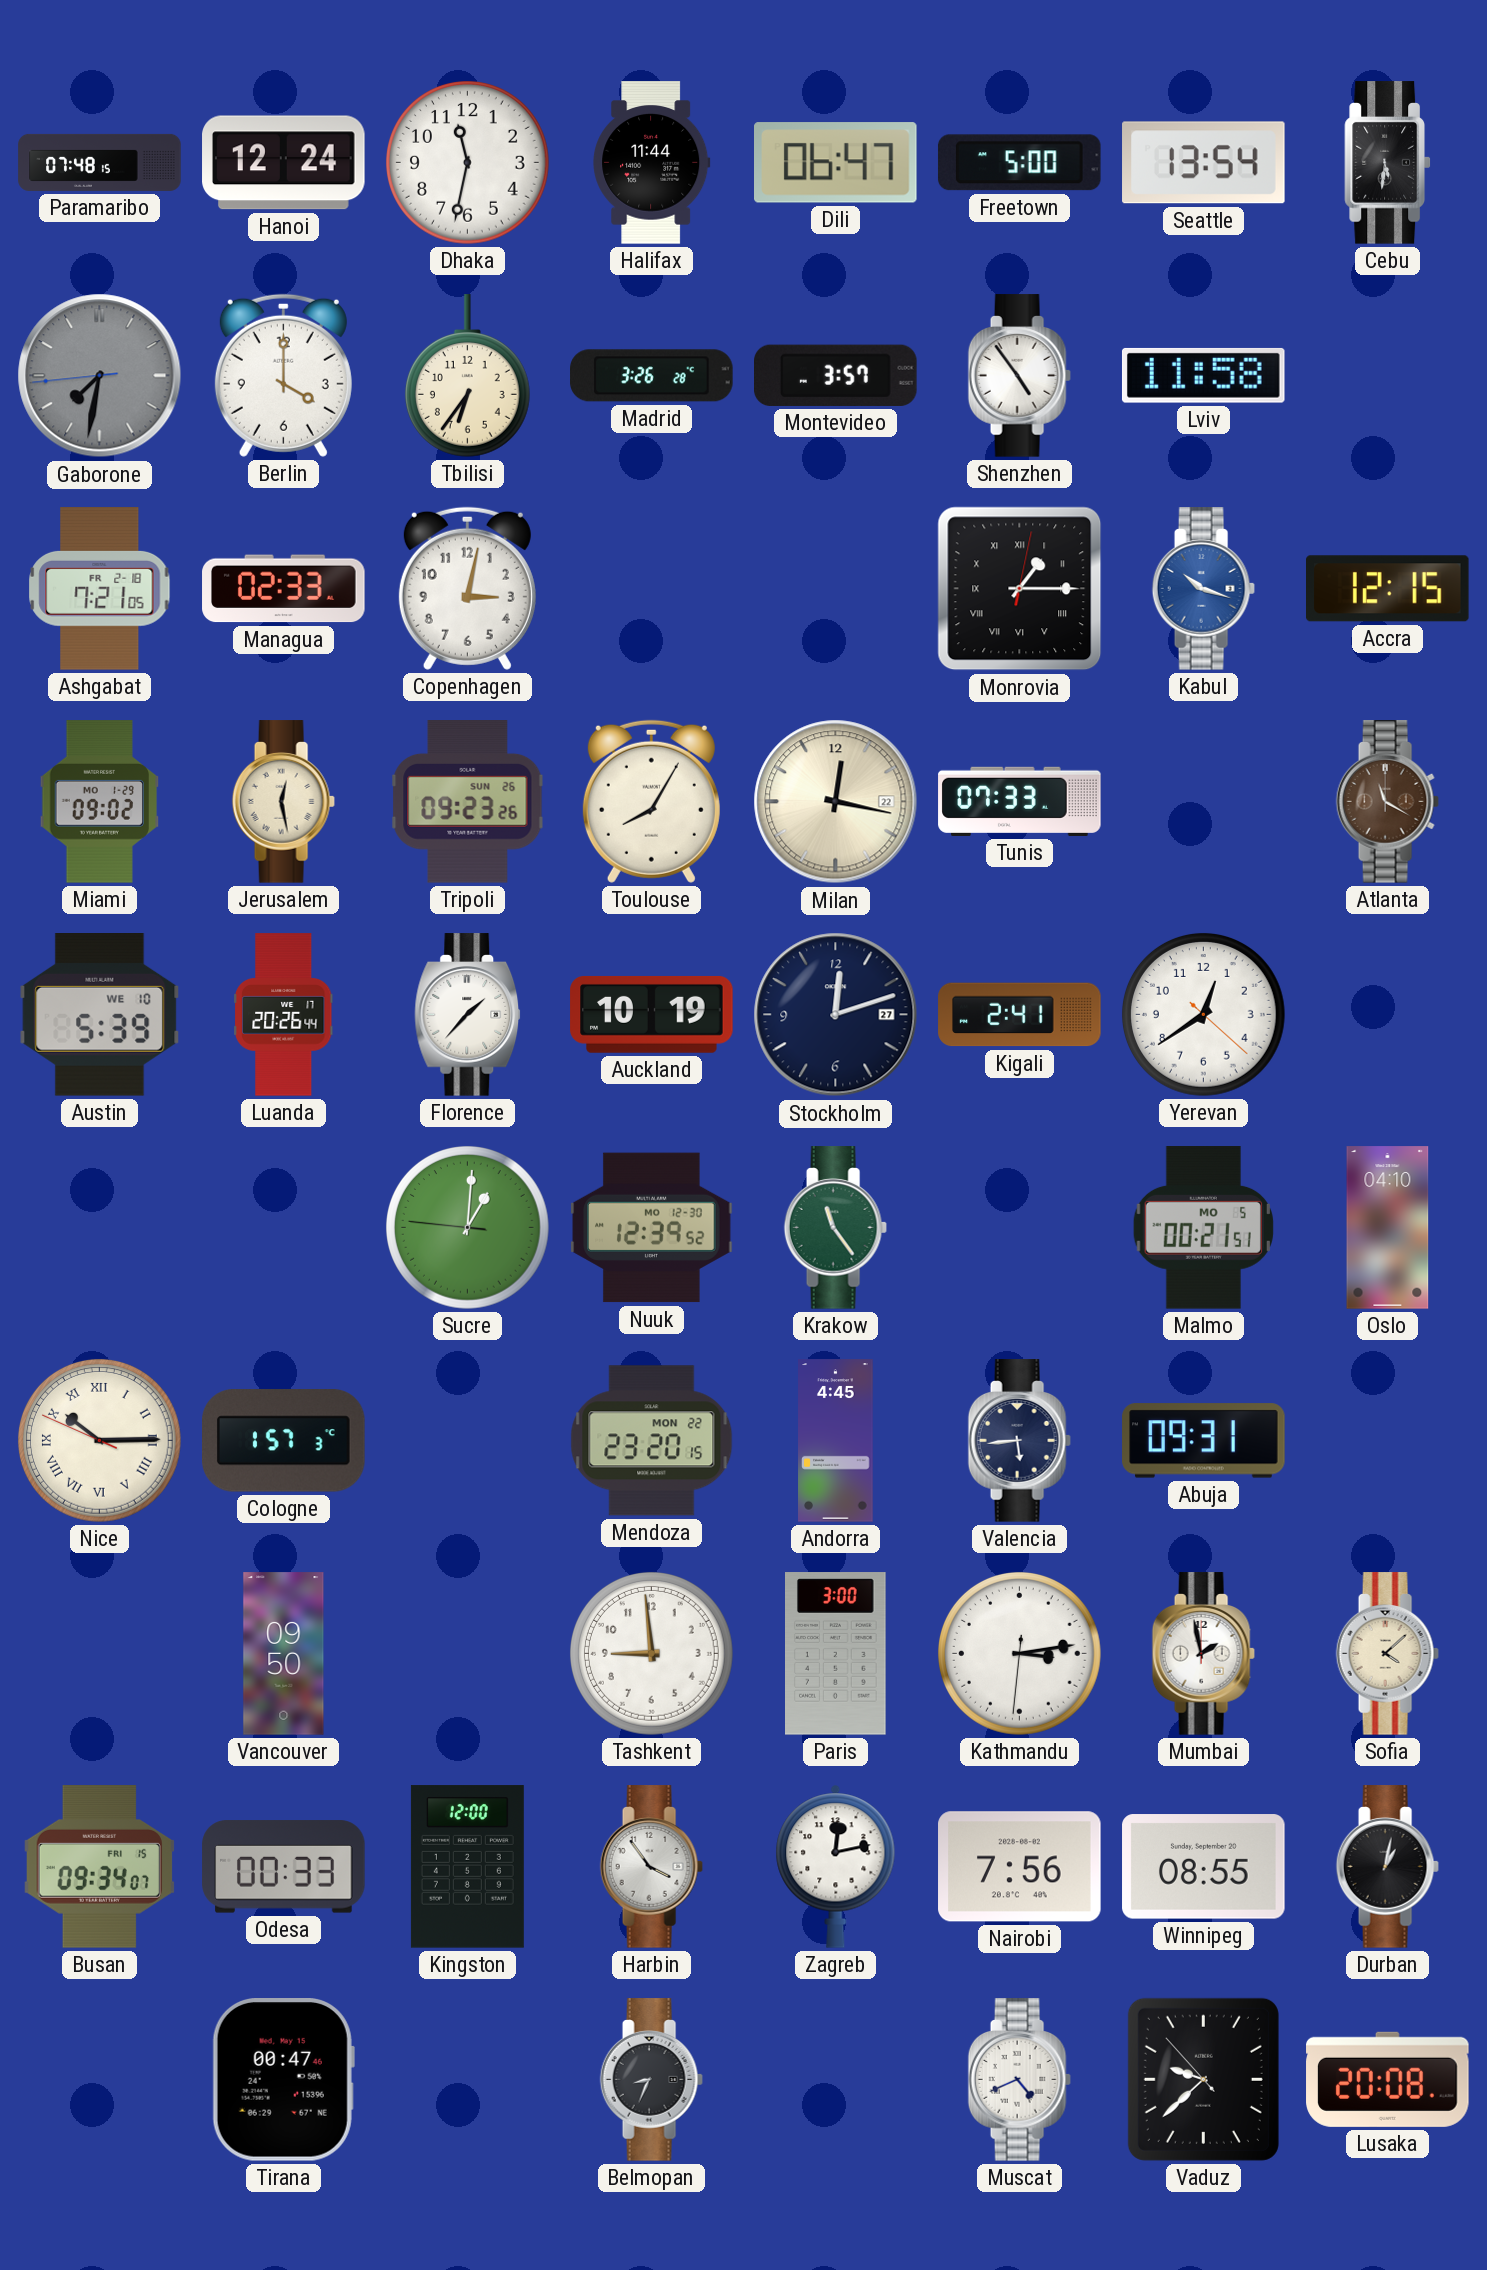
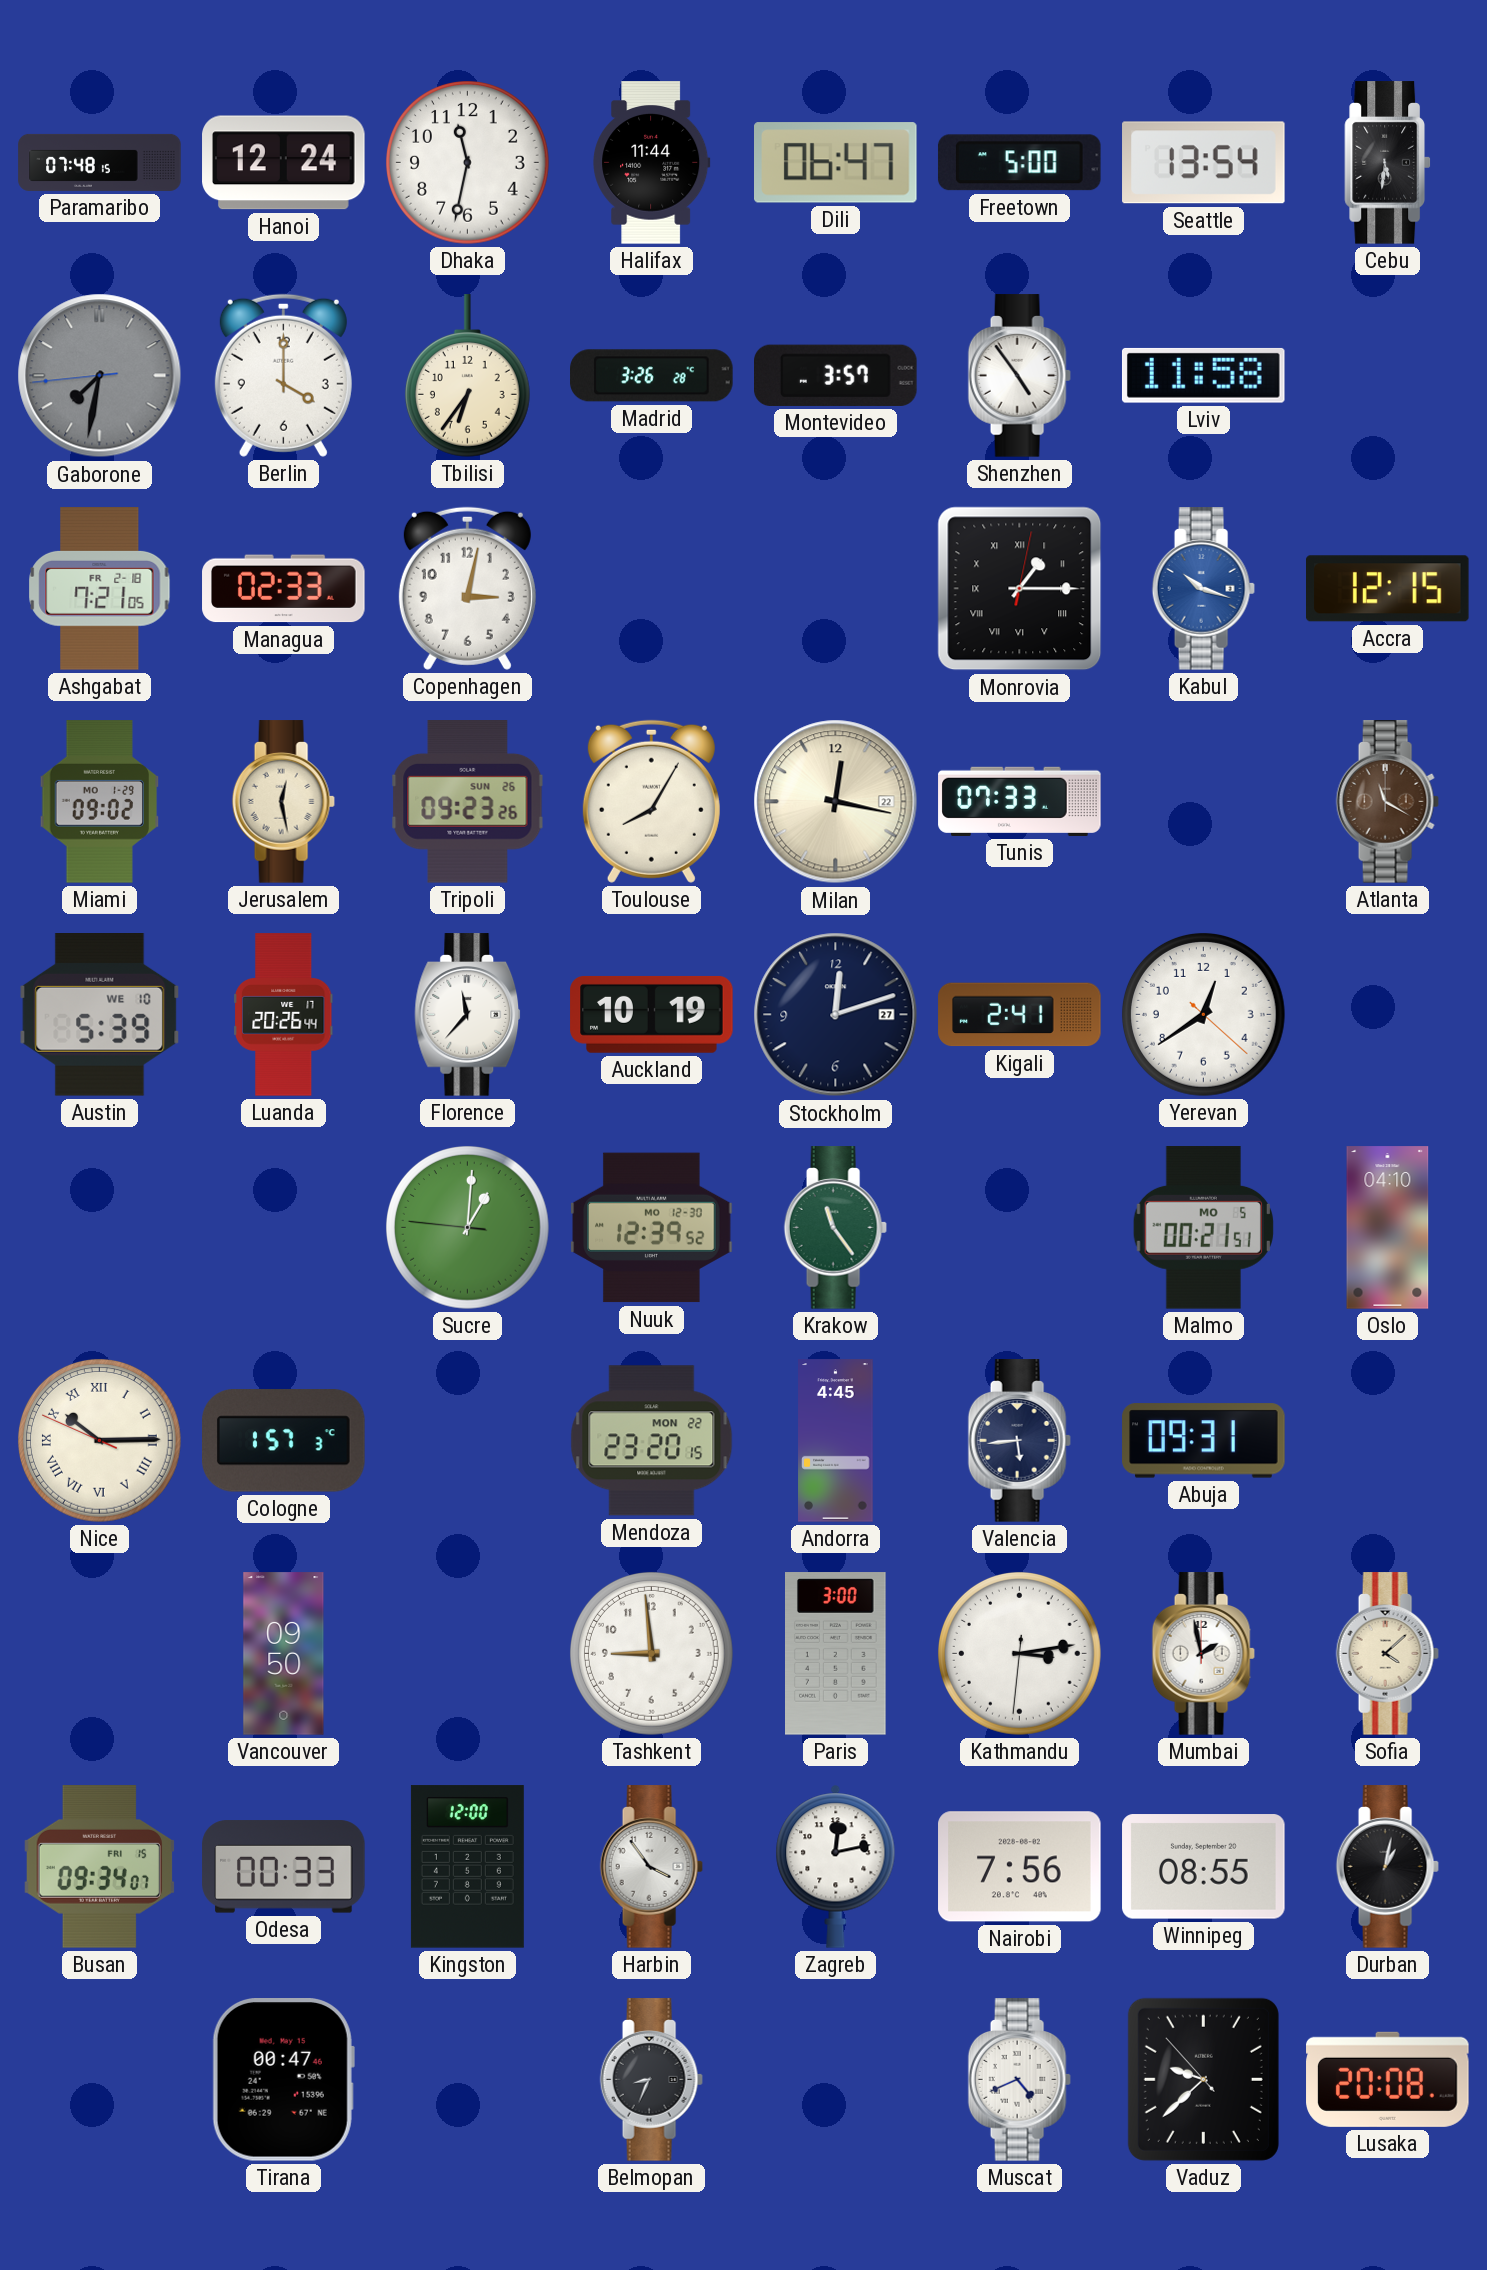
Florence: 1:37 -> 11:37 (468, 1015)
